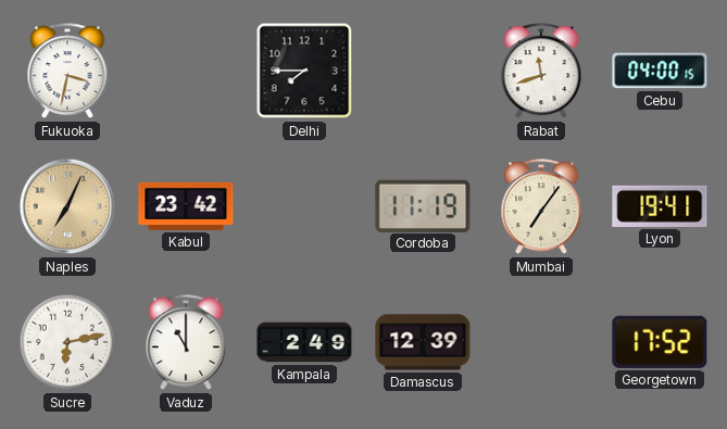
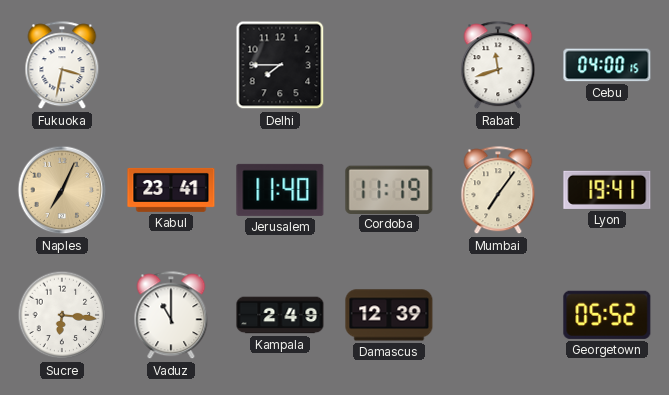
Kabul: 23:42 -> 23:41 (171, 190)
Jerusalem: none -> 11:40 (280, 190)
Sucre: 6:13 -> 6:16 (62, 315)
Georgetown: 17:52 -> 05:52 (607, 315)
